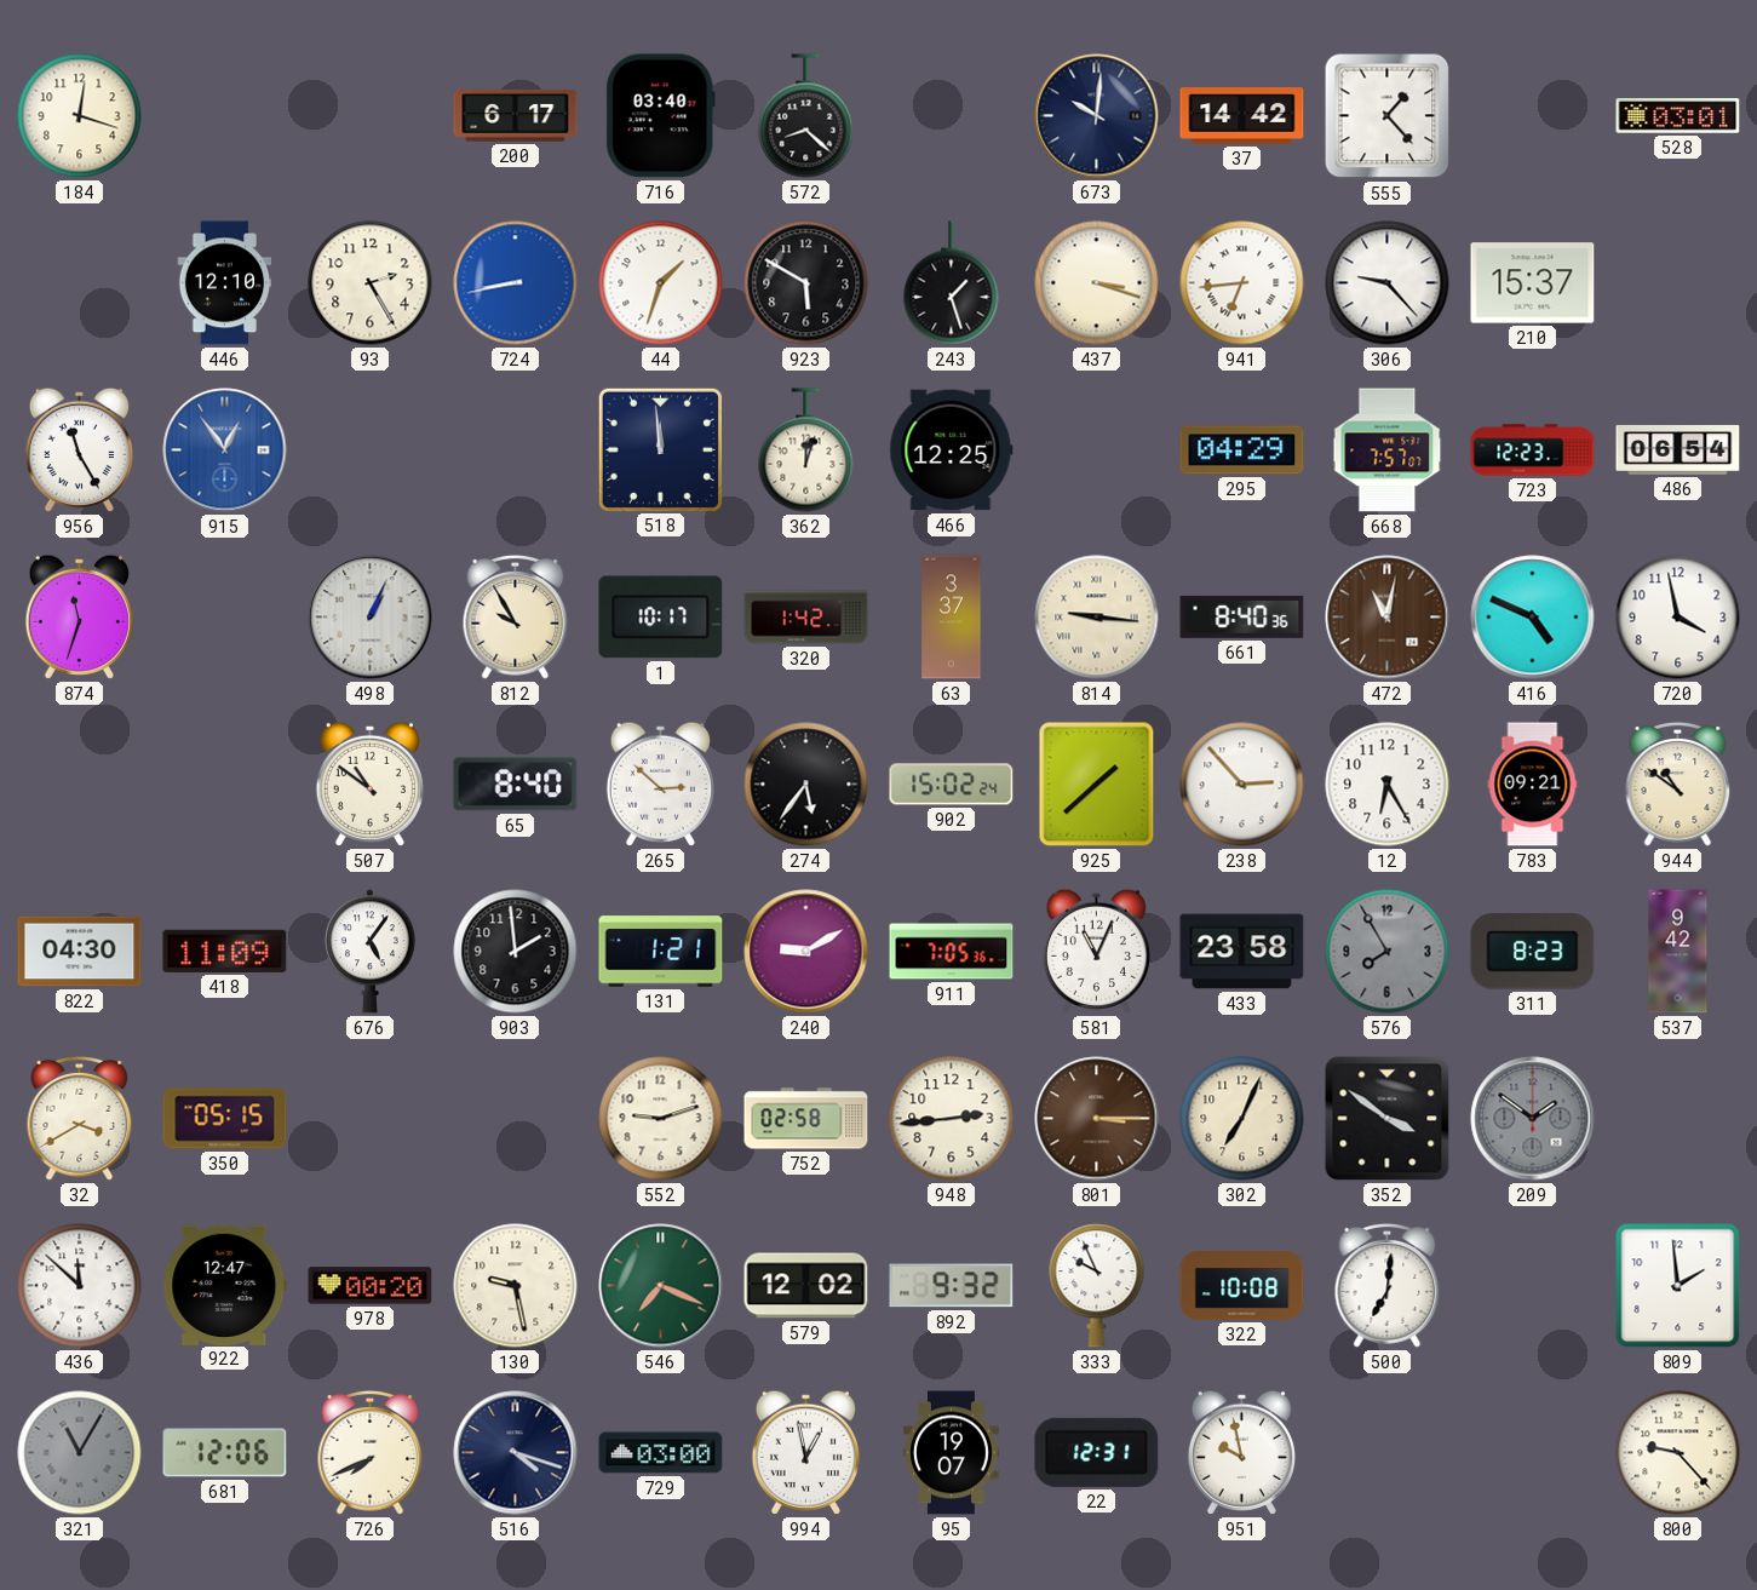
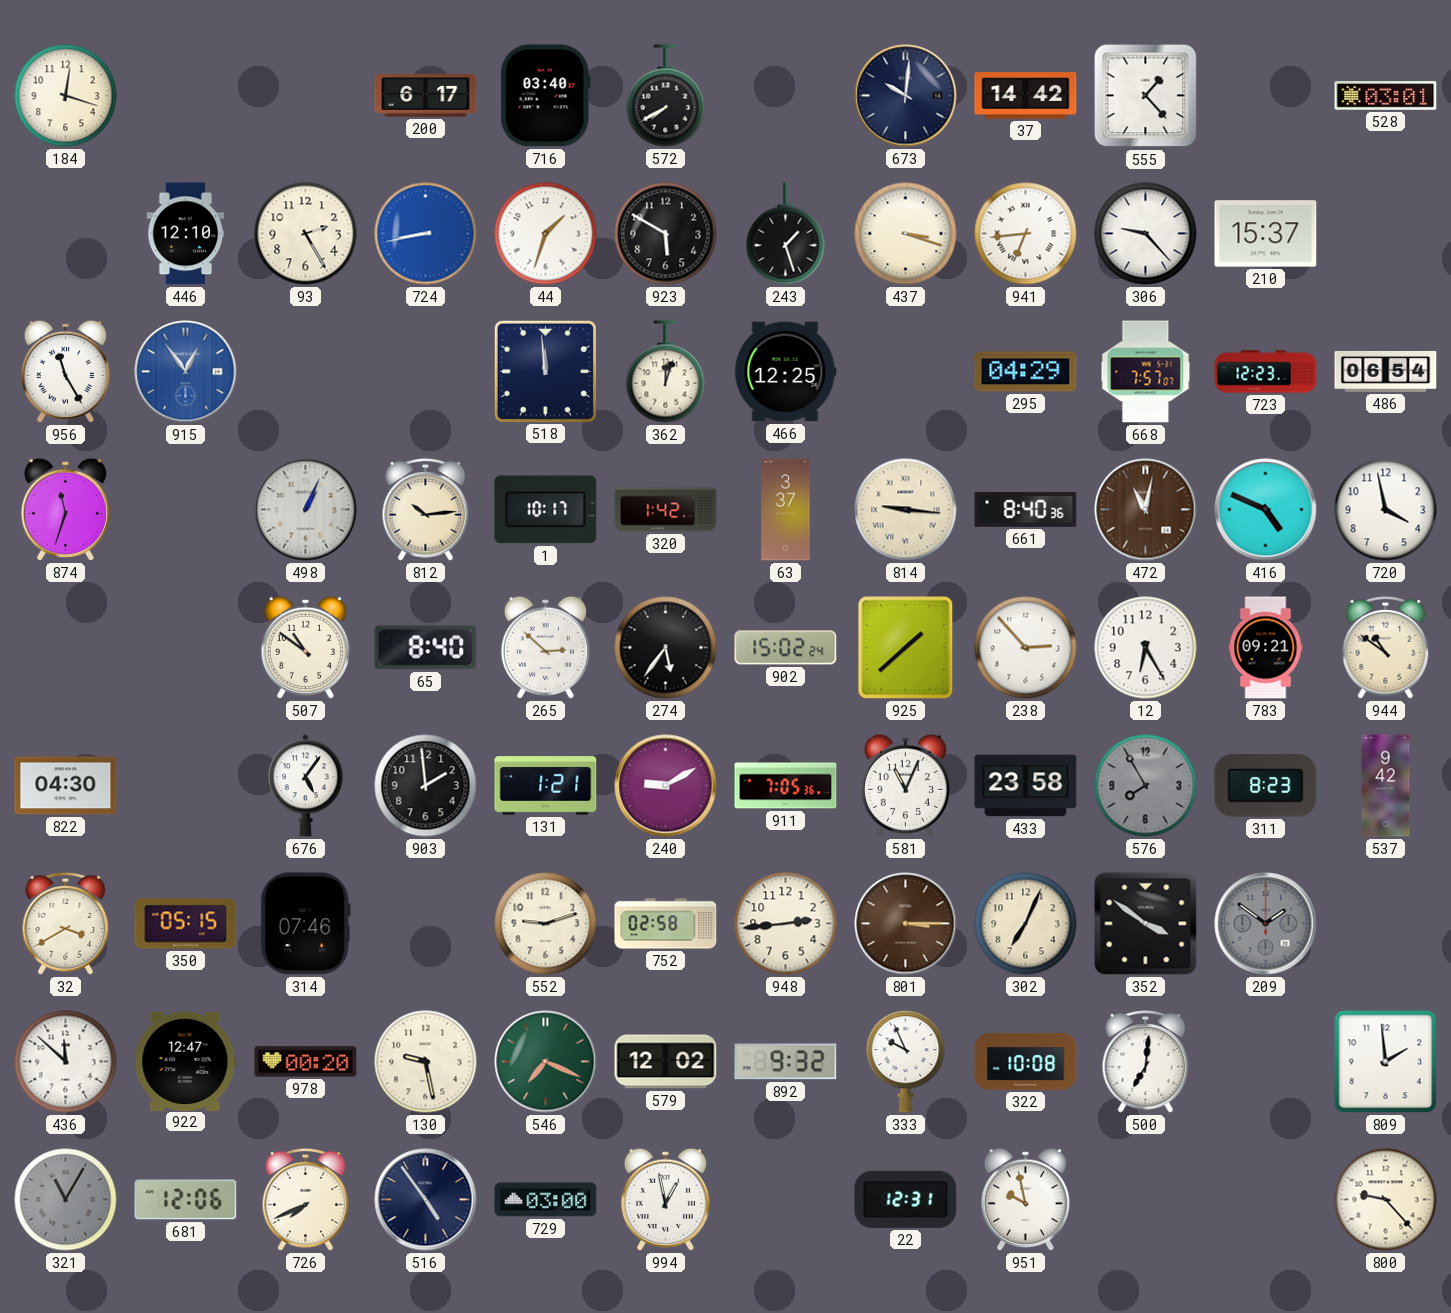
572: 8:22 -> 7:40 (666, 96)
812: 9:55 -> 10:14 (426, 510)
418: 11:09 -> none (225, 951)
314: none -> 07:46 (305, 924)
516: 4:18 -> 4:54 (426, 1200)
95: 19:07 -> none (952, 1453)
